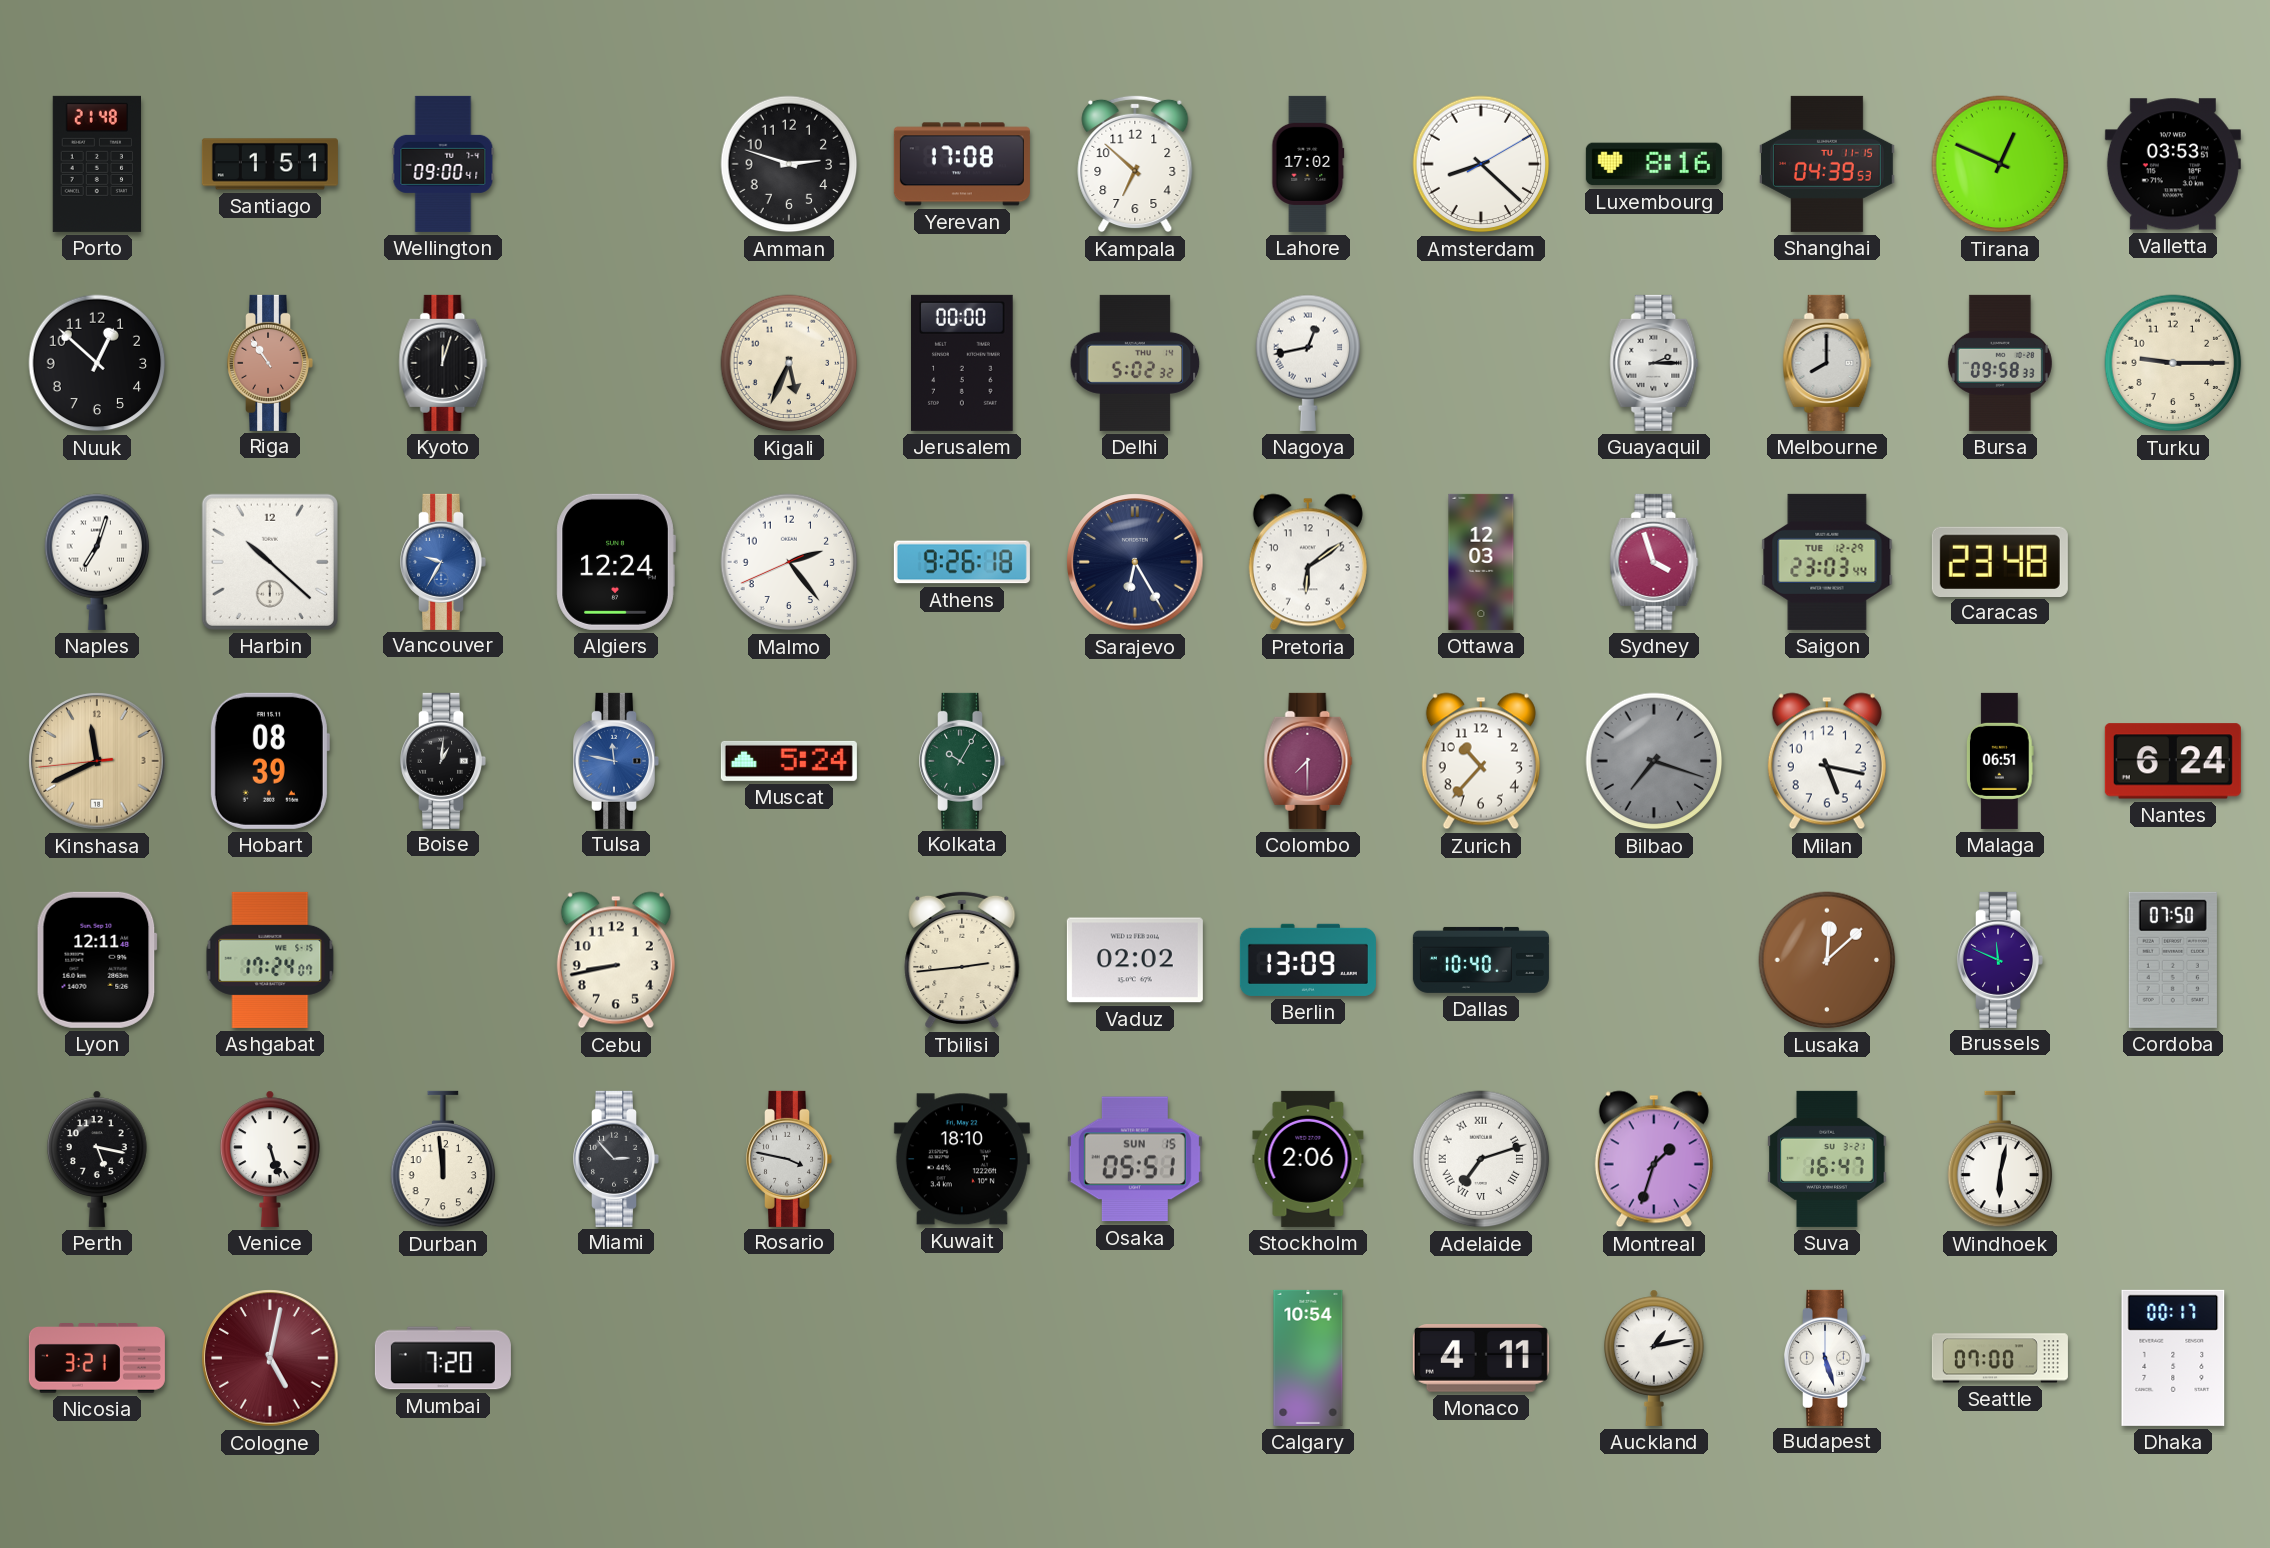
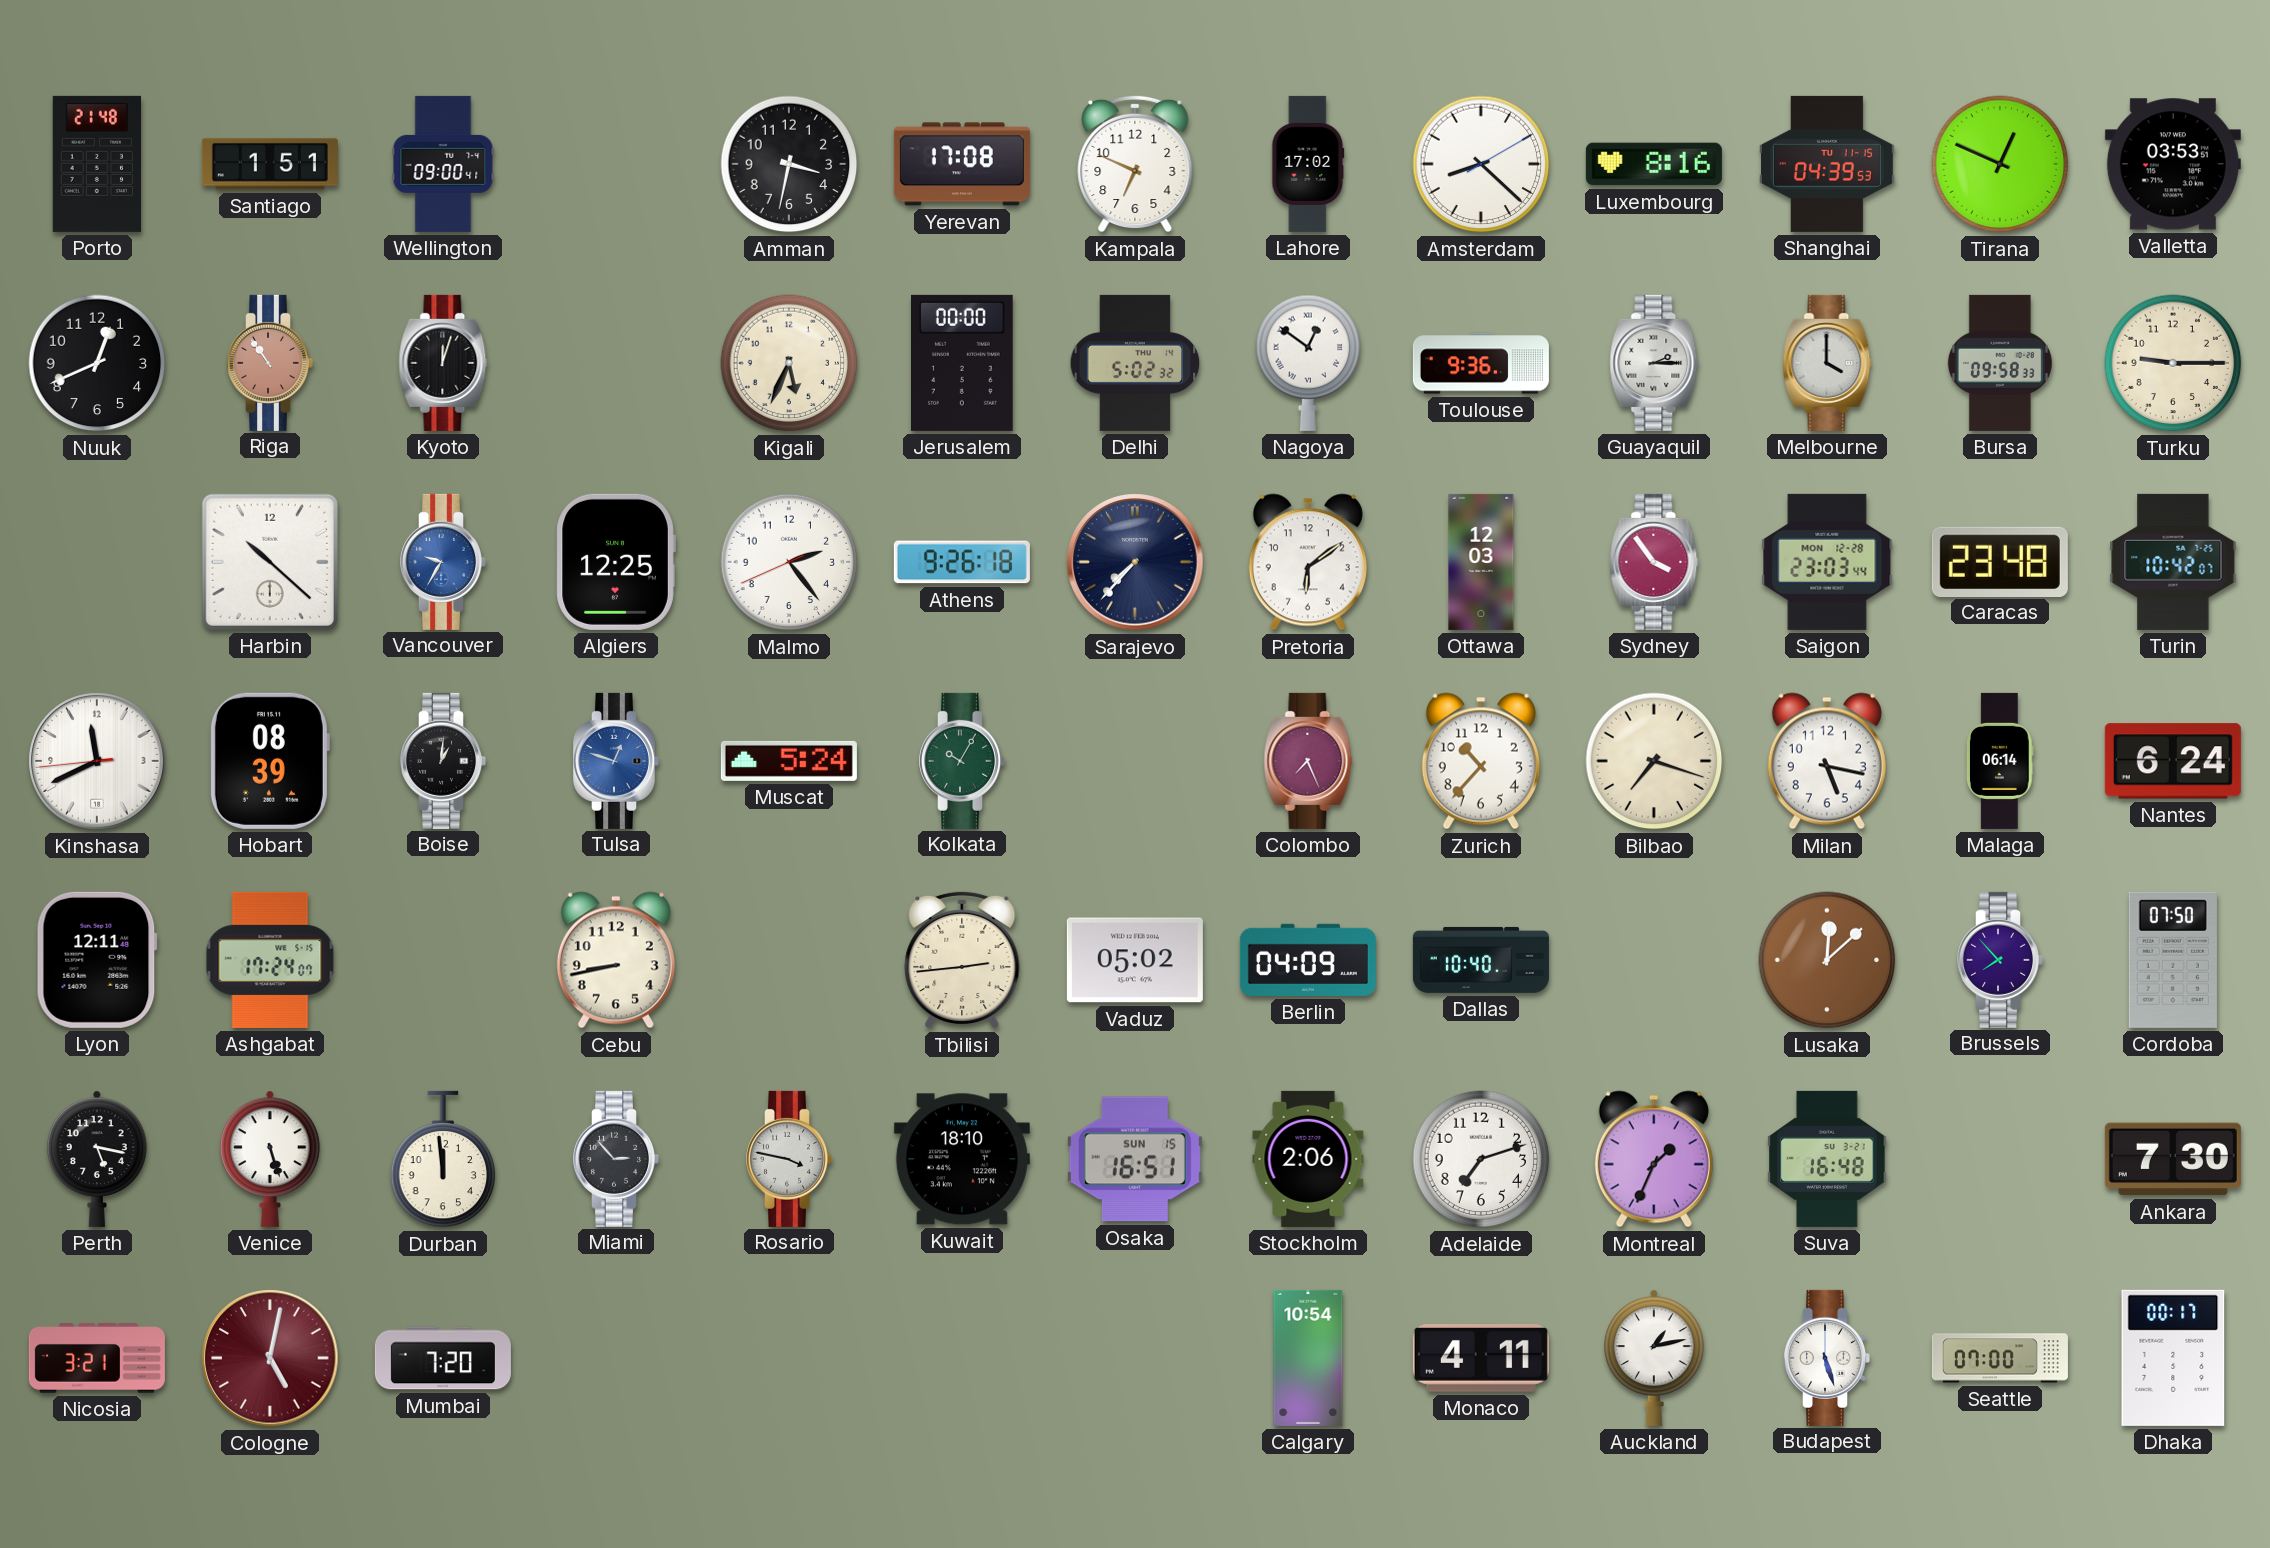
Amman: 2:48 -> 3:32 (789, 164)
Kampala: 6:52 -> 6:49 (1135, 164)
Nuuk: 12:52 -> 12:41 (97, 363)
Nagoya: 12:43 -> 12:51 (1308, 363)
Toulouse: none -> 9:36 (1481, 363)
Melbourne: 8:00 -> 4:00 (1827, 363)
Naples: 7:03 -> none (97, 562)
Algiers: 12:24 -> 12:25 (616, 562)
Sarajevo: 6:25 -> 7:37 (1135, 562)
Sydney: 3:57 -> 3:54 (1654, 562)
Saigon date: TUE 12-29 -> MON 12-28 (1827, 562)
Turin: none -> 10:42 (2173, 562)
Kinshasa dial: champagne -> white (97, 761)
Tulsa: 11:47 -> 12:48 (616, 761)
Colombo: 7:30 -> 7:26 (1308, 761)
Bilbao dial: grey -> cream (1654, 761)
Malaga: 06:51 -> 06:14 (2000, 761)
Vaduz: 02:02 -> 05:02 (1135, 960)
Berlin: 13:09 -> 04:09 (1308, 960)
Brussels: 11:49 -> 7:53 (2000, 960)
Osaka: 05:51 -> 16:51 (1135, 1159)
Adelaide numerals: Roman -> Arabic (1481, 1159)
Montreal: 1:33 -> 1:34 (1654, 1159)
Suva: 16:47 -> 16:48 (1827, 1159)
Windhoek: 6:02 -> none (2000, 1159)
Ankara: none -> 7:30 (2173, 1159)
